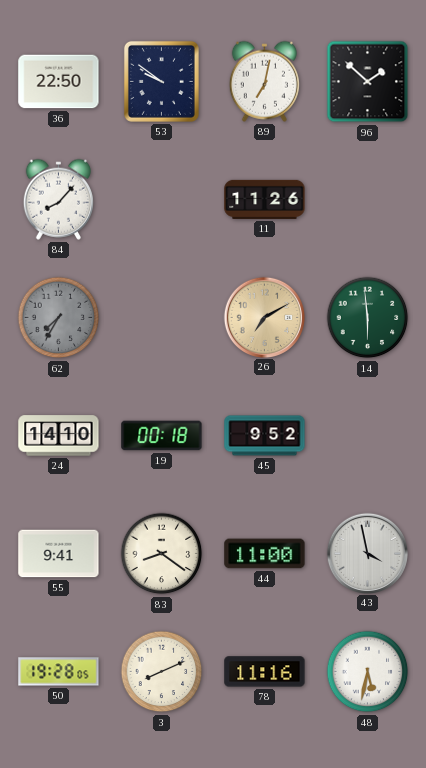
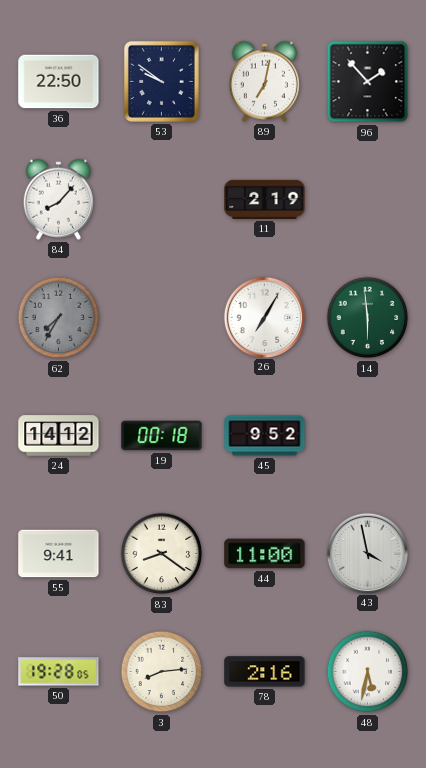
96: 1:52 -> 1:53 (368, 82)
11: 11:26 -> 2:19 (265, 199)
26: 7:10 -> 7:05 (264, 317)
26 dial: champagne -> white (264, 317)
24: 14:10 -> 14:12 (59, 436)
3: 8:11 -> 8:14 (162, 672)
78: 11:16 -> 2:16 (265, 672)
